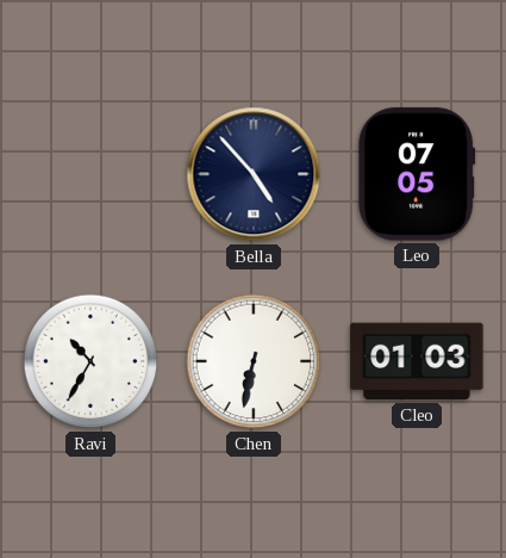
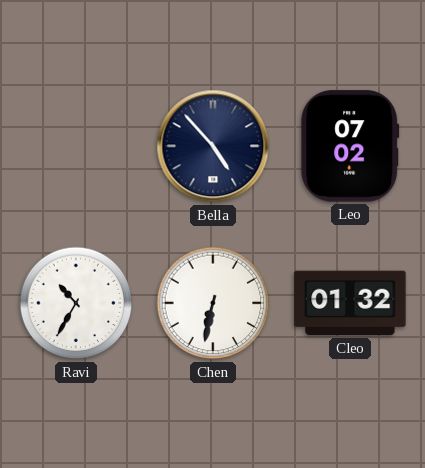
Leo: 07:05 -> 07:02 (350, 146)
Cleo: 01:03 -> 01:32 (350, 303)
